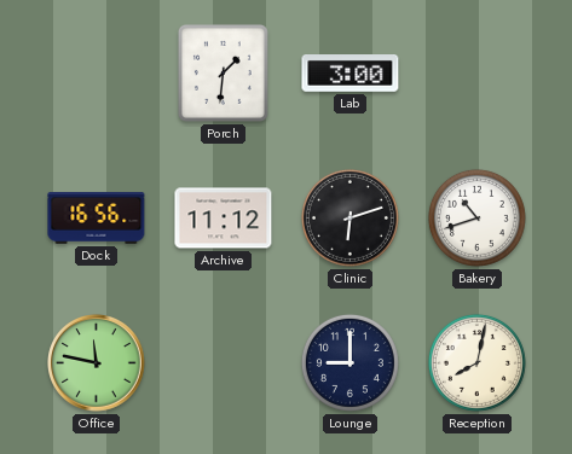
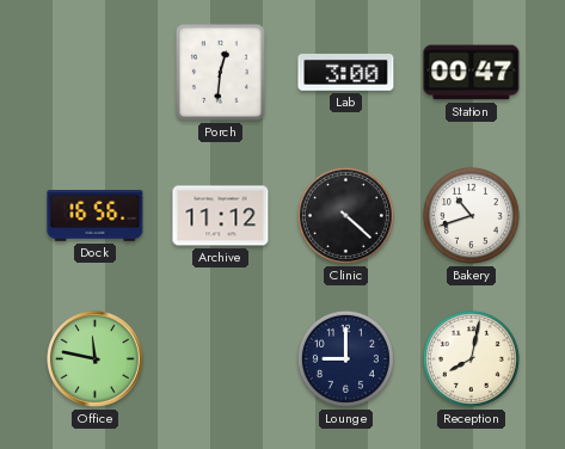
Porch: 1:31 -> 12:31 (220, 72)
Station: none -> 00:47 (472, 73)
Clinic: 6:12 -> 4:22 (345, 215)
